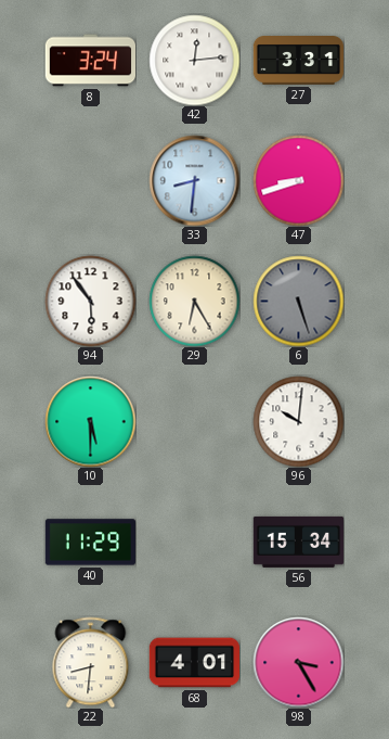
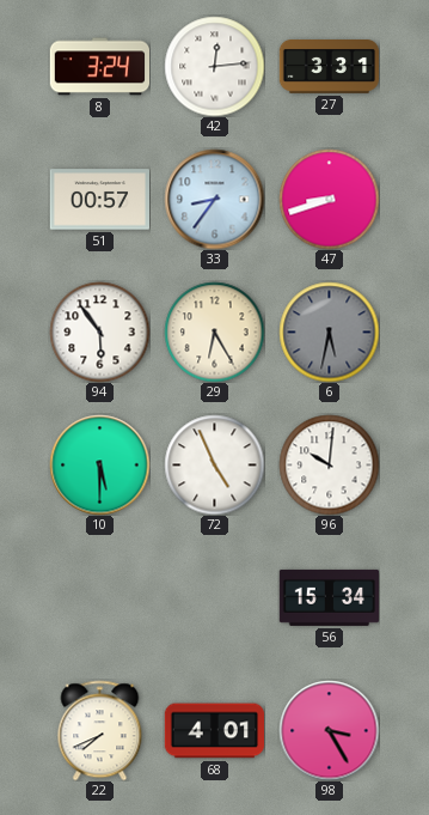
51: none -> 00:57 (99, 200)
33: 8:31 -> 8:36 (214, 199)
6: 5:27 -> 5:32 (329, 332)
72: none -> 4:56 (214, 464)
40: 11:29 -> none (90, 543)
22: 8:31 -> 7:41 (100, 730)
